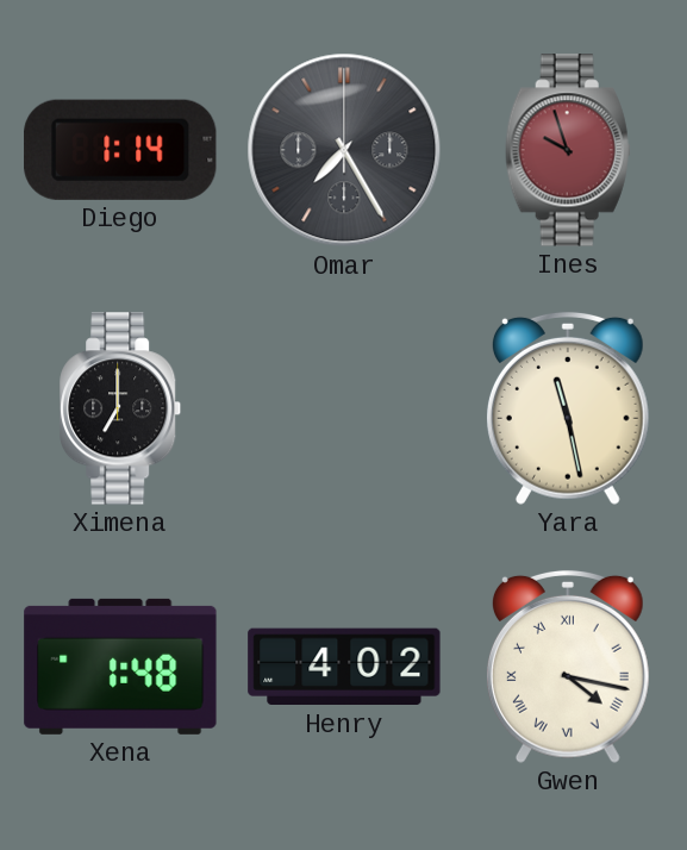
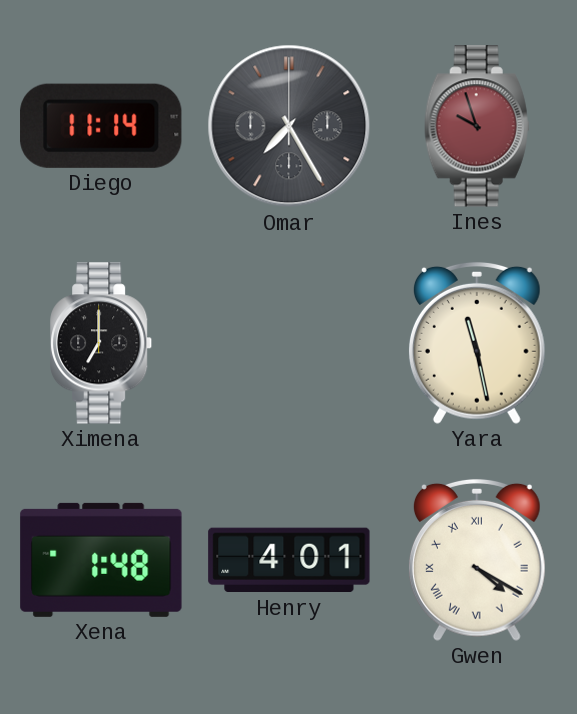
Diego: 1:14 -> 11:14 (101, 126)
Henry: 4:02 -> 4:01 (289, 560)
Gwen: 4:17 -> 4:20 (477, 560)
